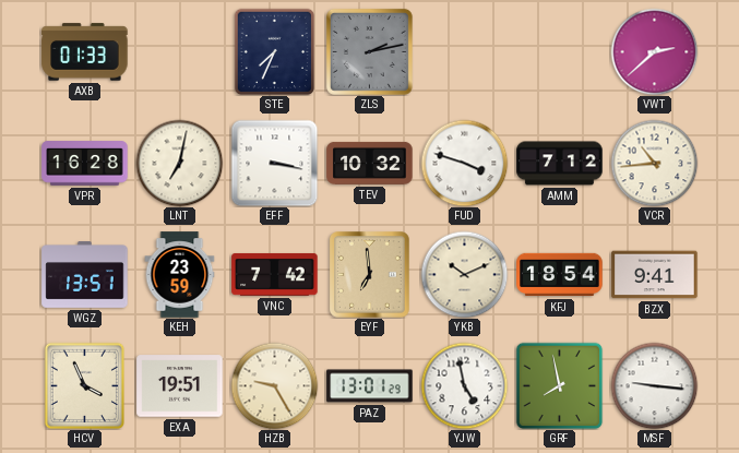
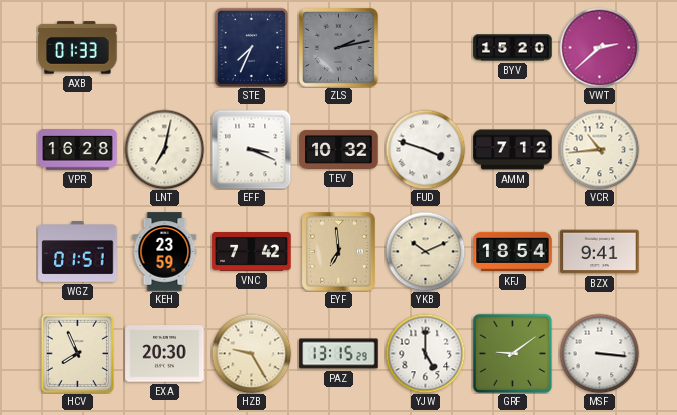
BYV: none -> 15:20 (513, 48)
EFF: 3:17 -> 3:19 (251, 149)
WGZ: 13:51 -> 01:51 (78, 252)
HCV: 3:56 -> 7:56 (77, 353)
EXA: 19:51 -> 20:30 (165, 354)
PAZ: 13:01 -> 13:15 (339, 354)
YJW: 4:58 -> 5:00 (425, 353)
GRF: 7:58 -> 9:09 (512, 353)
MSF: 9:16 -> 3:16 (599, 353)
